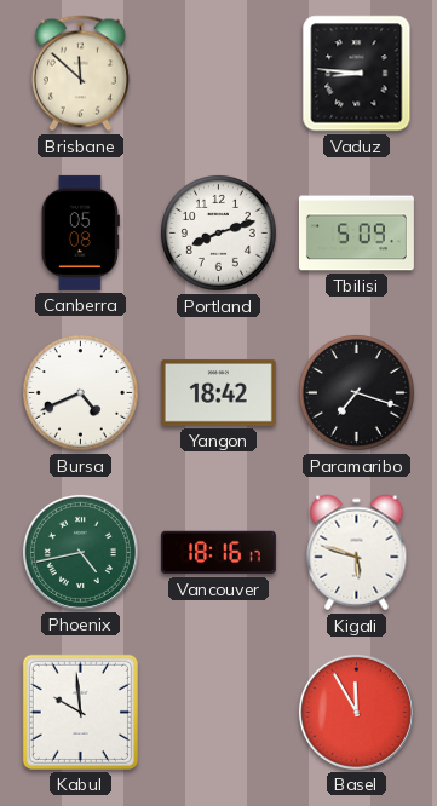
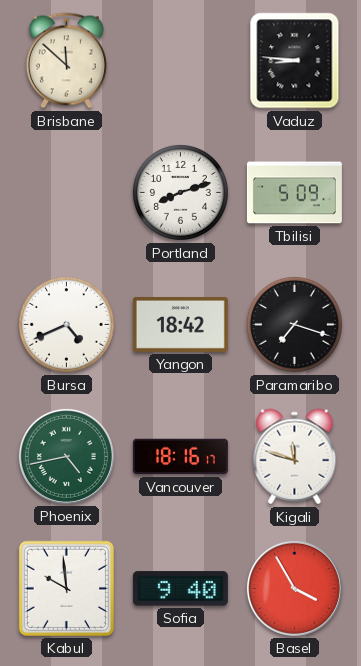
Canberra: 05:08 -> none (80, 232)
Kigali: 5:48 -> 11:48 (295, 457)
Sofia: none -> 9:40 (180, 589)
Basel: 11:55 -> 3:55 (294, 588)
